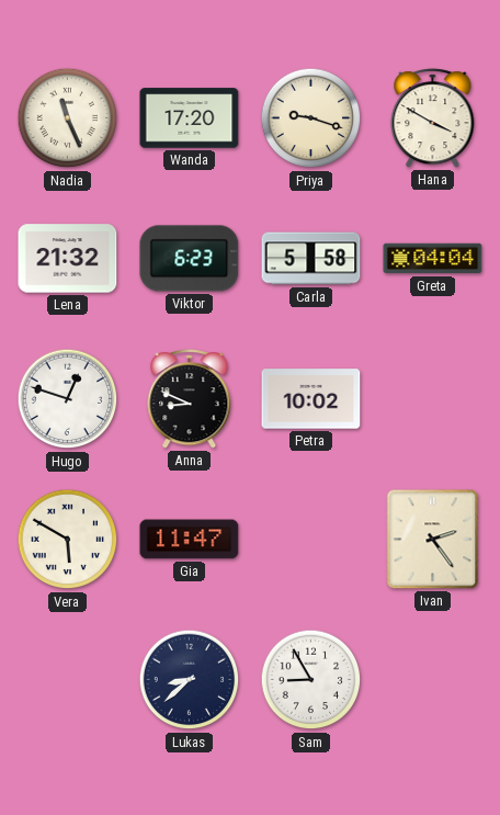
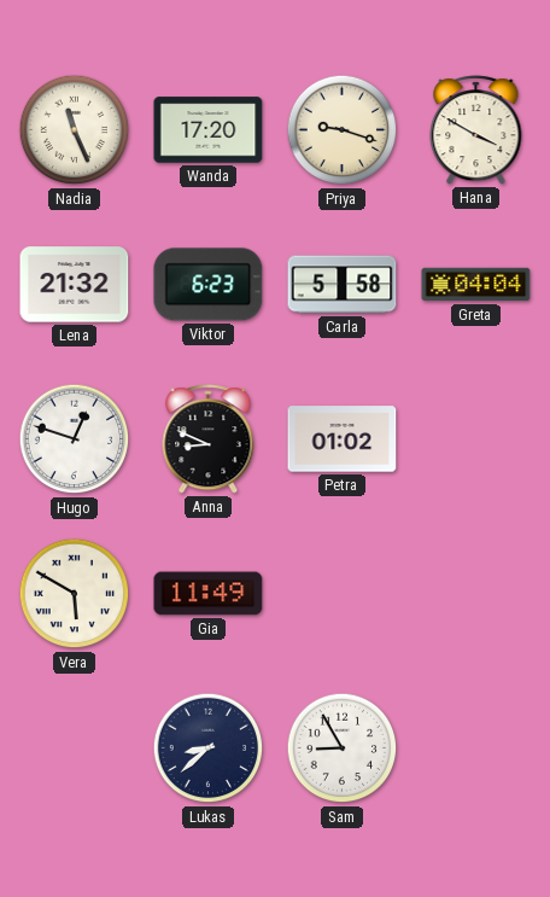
Petra: 10:02 -> 01:02 (343, 439)
Gia: 11:47 -> 11:49 (209, 594)
Ivan: 2:24 -> none (433, 540)
